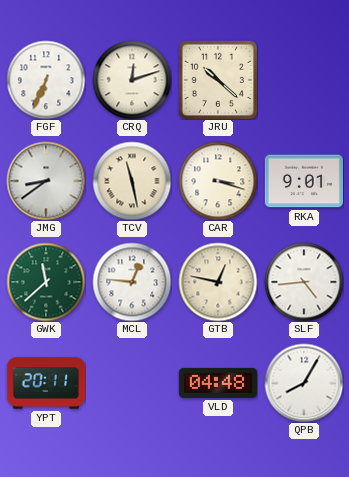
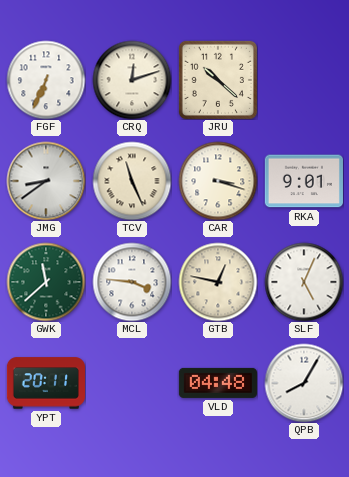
TCV: 11:28 -> 11:26 (132, 181)
MCL: 12:46 -> 3:46 (132, 282)
SLF: 4:44 -> 5:04 (304, 282)
